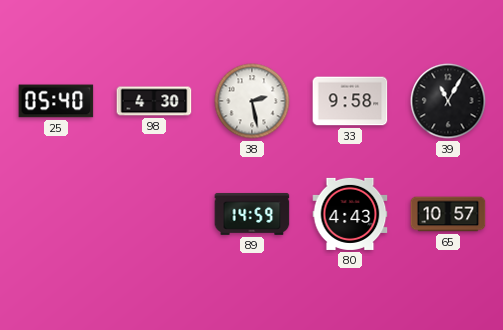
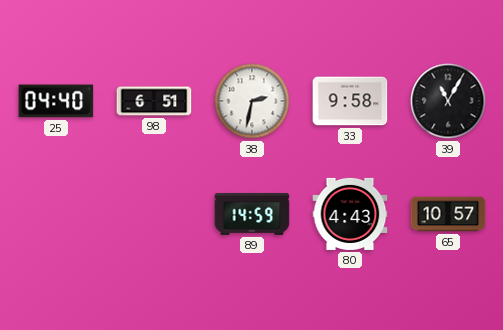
25: 05:40 -> 04:40 (56, 101)
98: 4:30 -> 6:51 (154, 101)
38: 2:28 -> 2:32 (252, 101)
